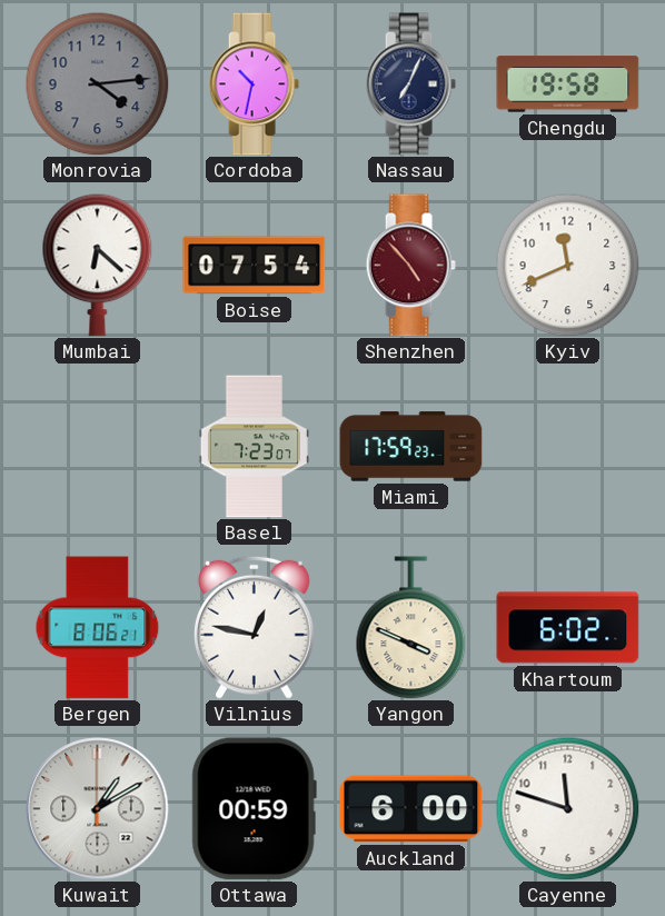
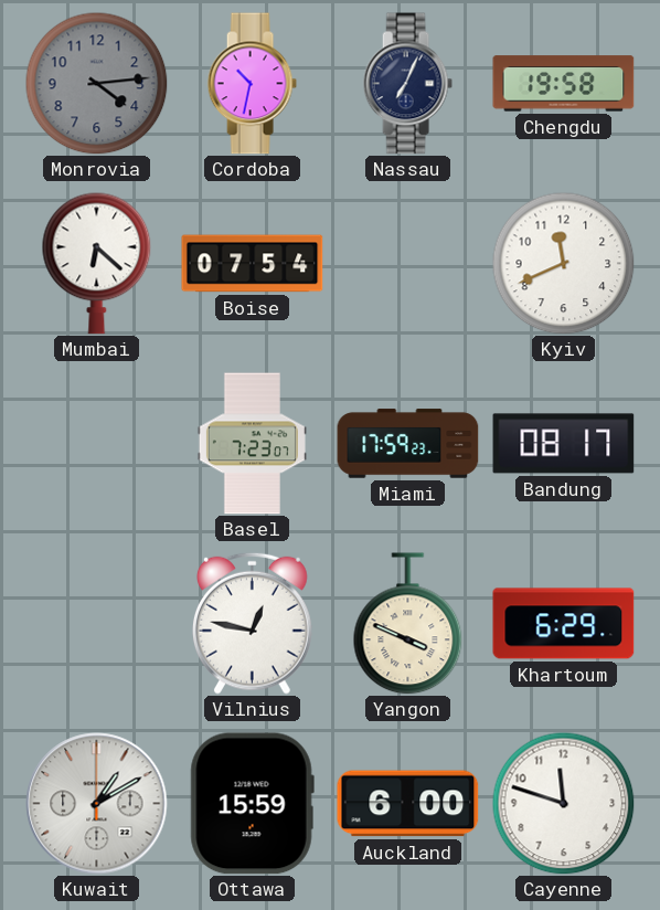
Shenzhen: 4:53 -> none (410, 266)
Bandung: none -> 08:17 (564, 444)
Bergen: 8:06 -> none (98, 628)
Khartoum: 6:02 -> 6:29 (564, 624)
Ottawa: 00:59 -> 15:59 (252, 804)
